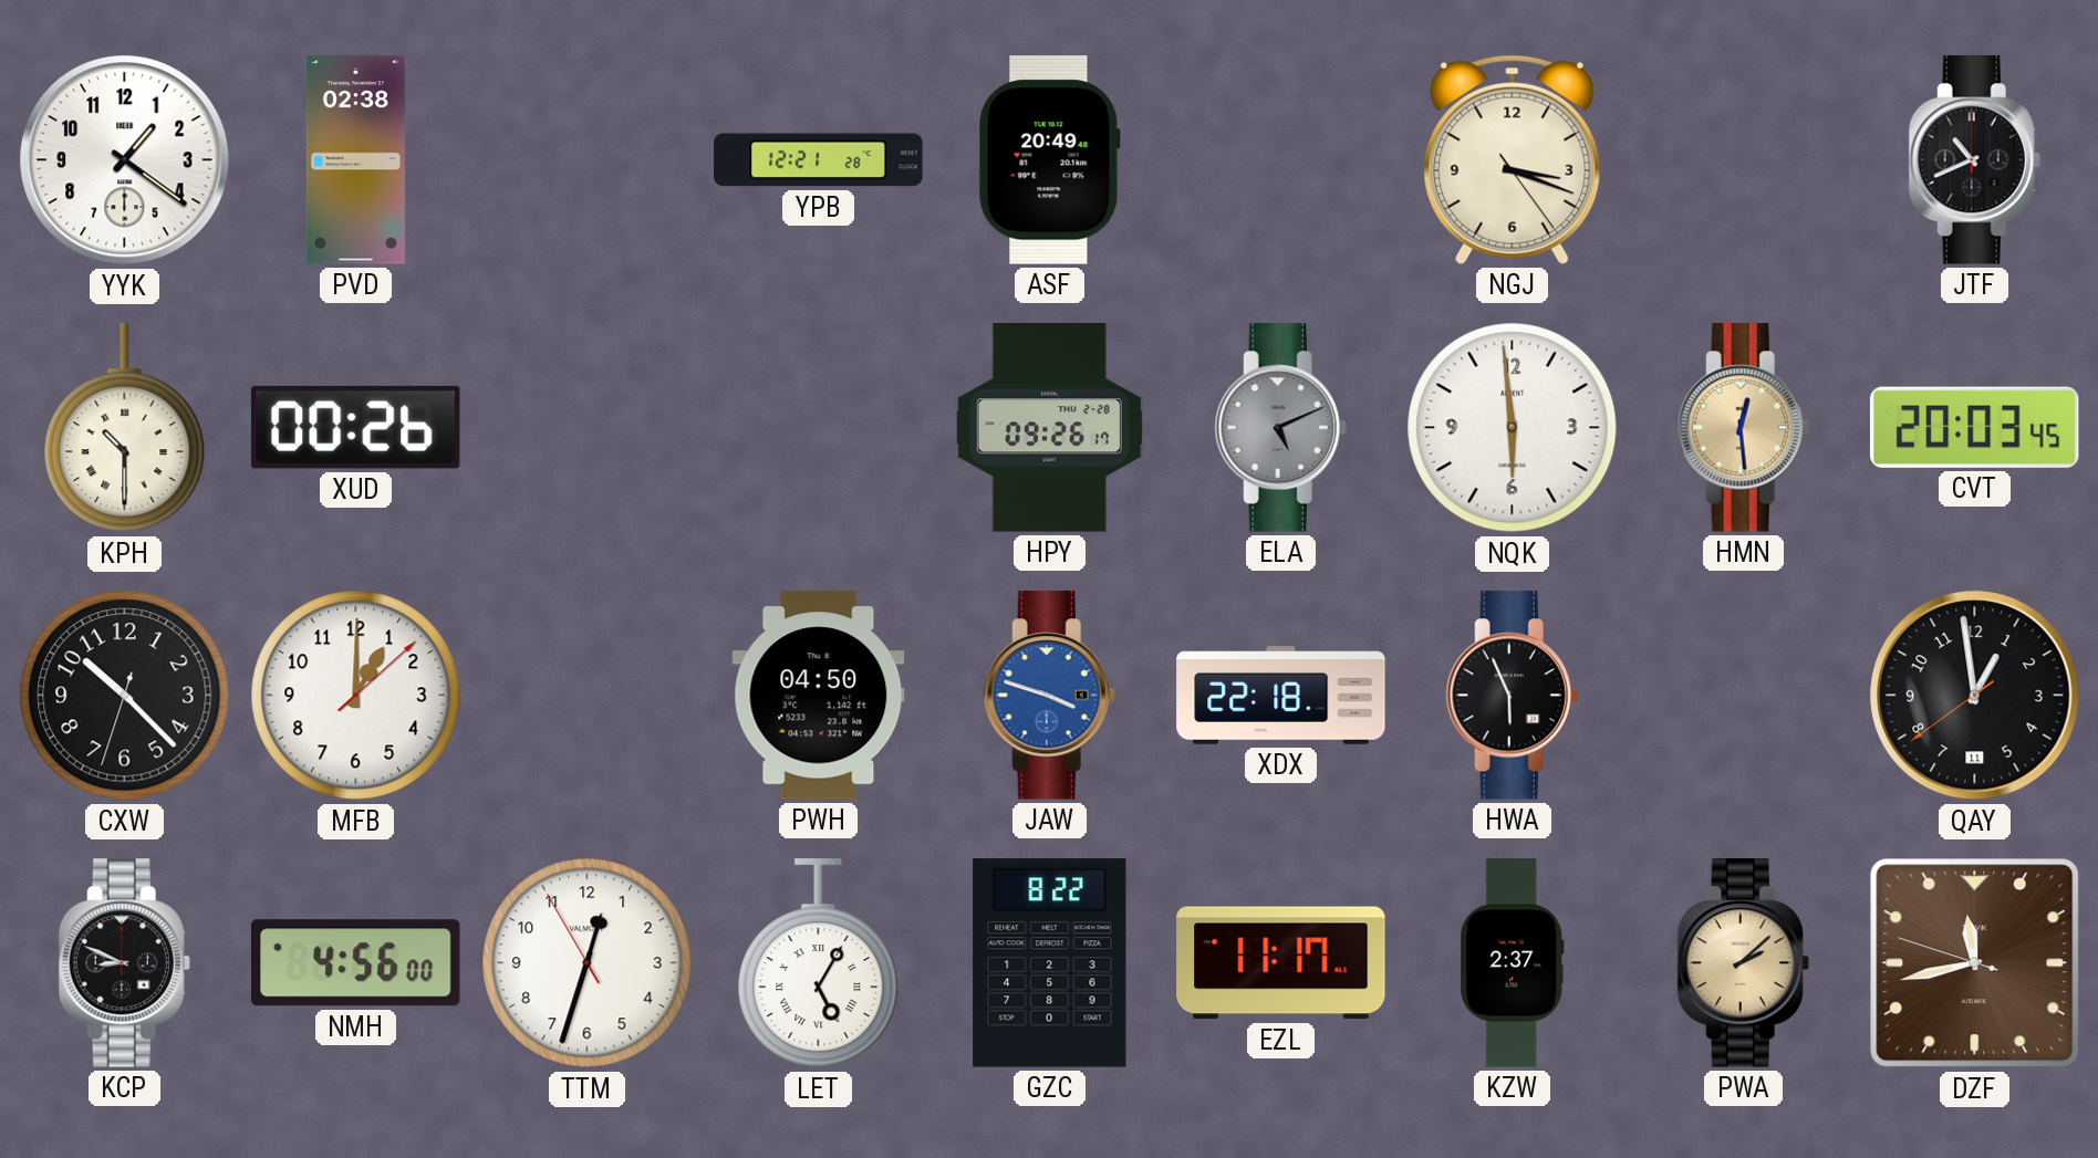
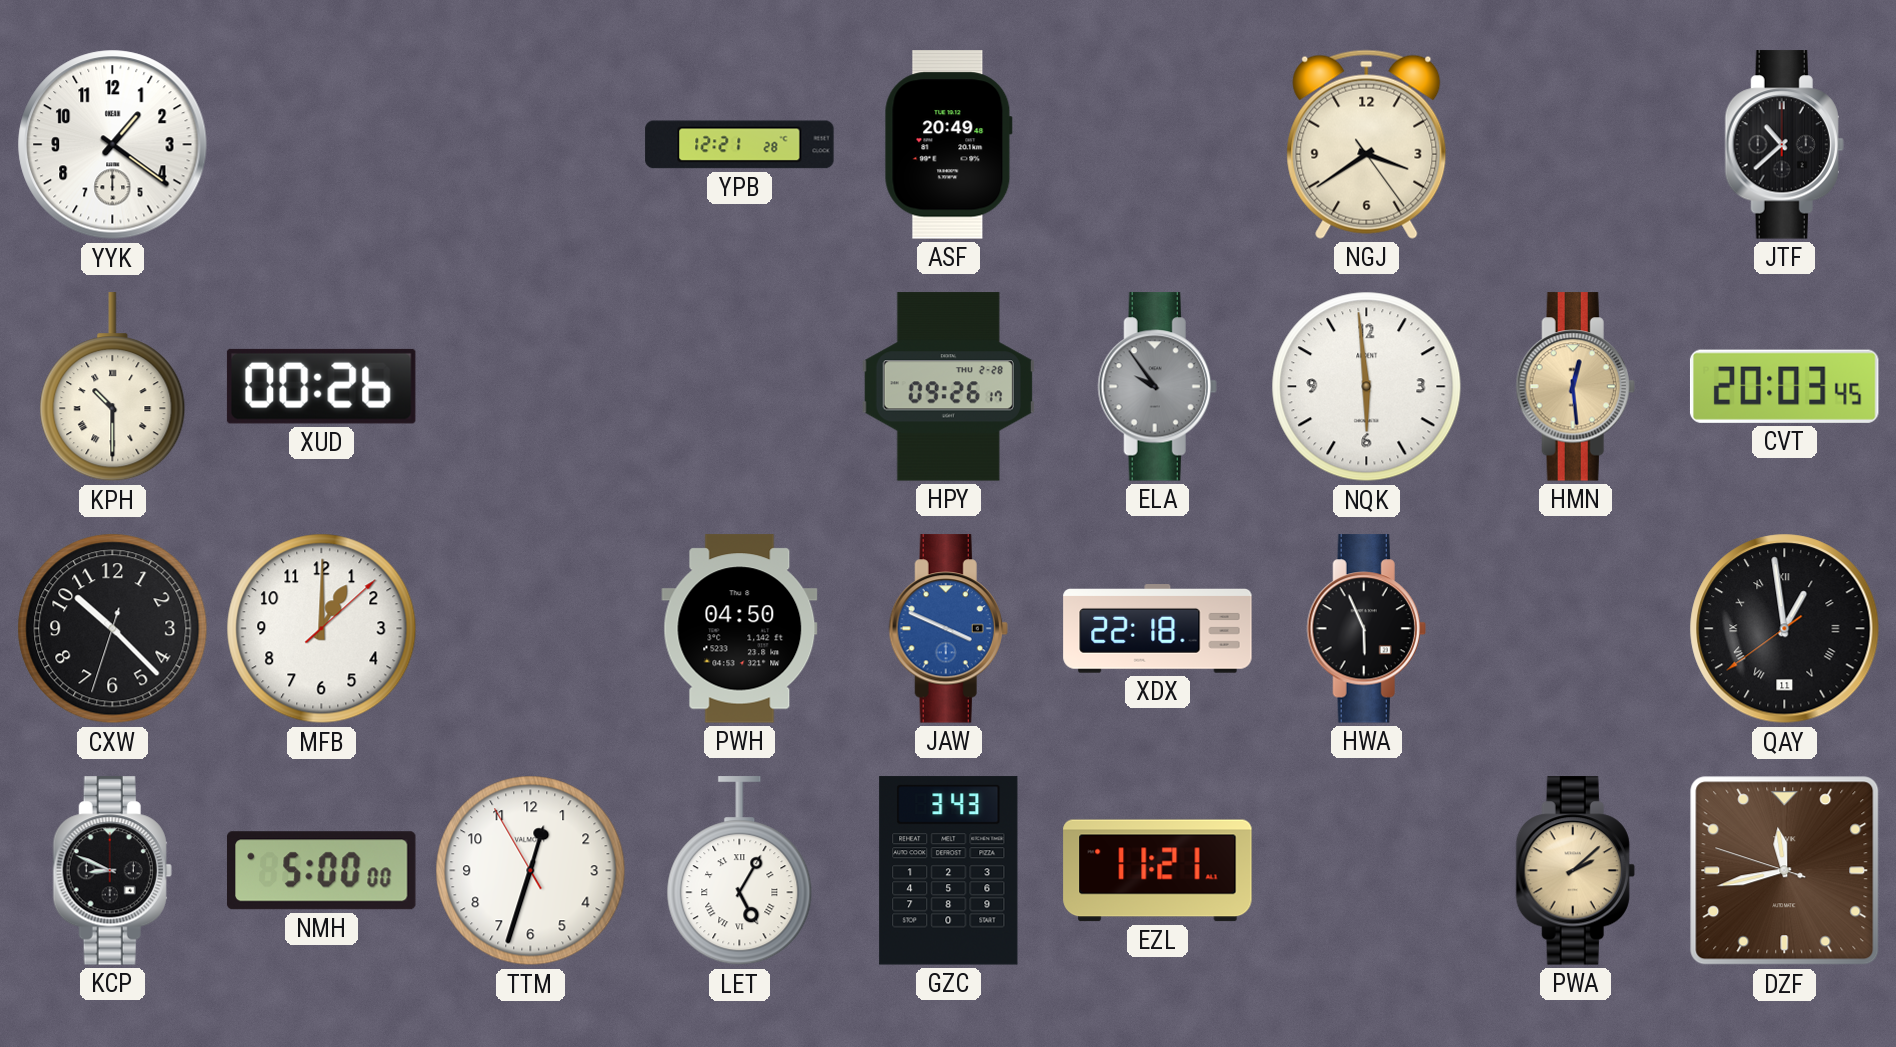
PVD: 02:38 -> none (355, 160)
NGJ: 3:18 -> 3:39 (1367, 144)
JTF: 10:41 -> 10:38 (1784, 145)
ELA: 5:11 -> 9:54 (1157, 387)
JAW: 3:48 -> 3:49 (948, 629)
QAY numerals: Arabic -> Roman (1785, 629)
NMH: 4:56 -> 5:00 (321, 871)
GZC: 8:22 -> 3:43 (949, 871)
EZL: 11:17 -> 11:21 (1158, 871)
KZW: 2:37 -> none (1513, 963)
